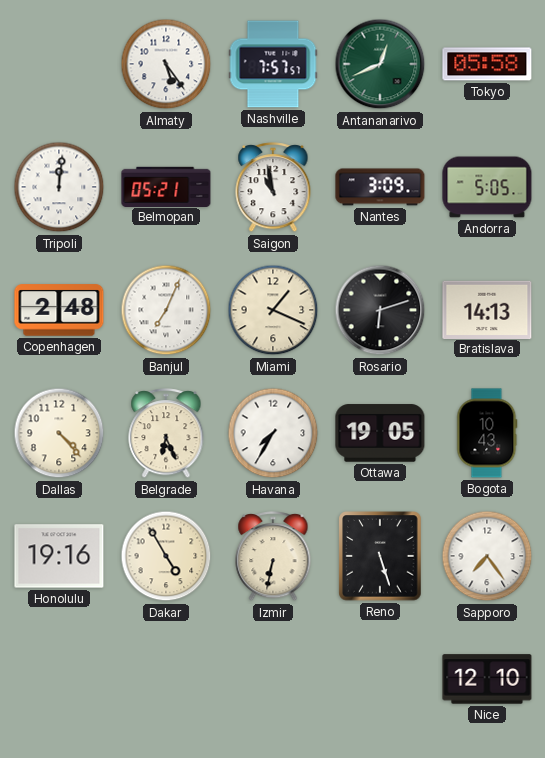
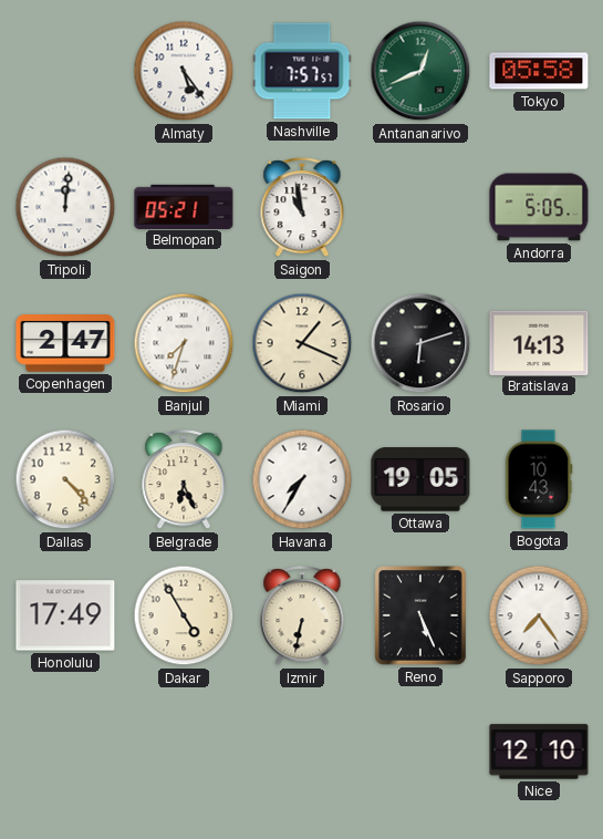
Nantes: 3:09 -> none (380, 187)
Copenhagen: 2:48 -> 2:47 (65, 343)
Banjul: 7:04 -> 7:33 (184, 343)
Honolulu: 19:16 -> 17:49 (65, 615)
Reno: 5:27 -> 5:26 (420, 615)
